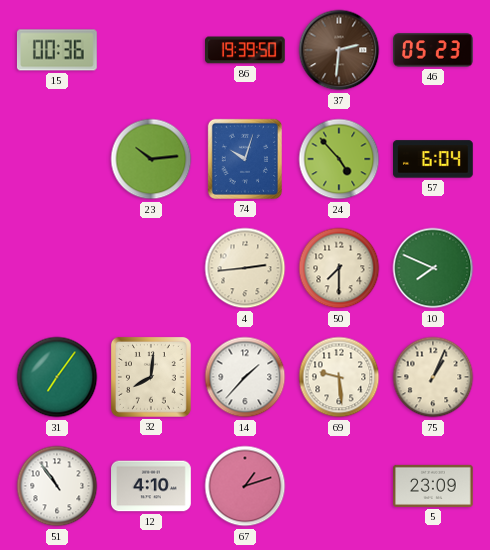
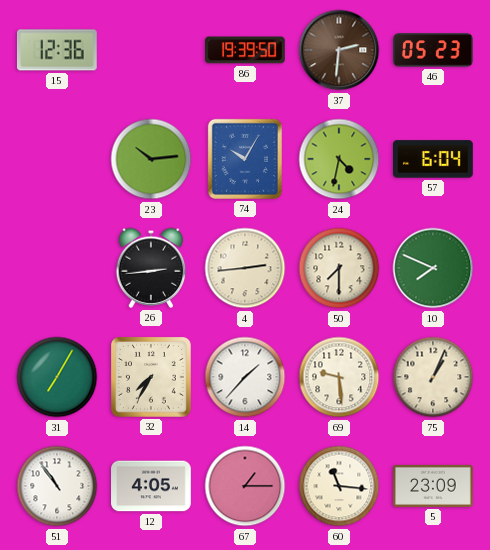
15: 00:36 -> 12:36 (57, 50)
74: 10:03 -> 10:05 (245, 159)
24: 4:53 -> 4:32 (339, 159)
26: none -> 2:44 (151, 268)
31: 7:06 -> 7:05 (57, 377)
32: 8:01 -> 7:35 (151, 377)
12: 4:10 -> 4:05 (151, 486)
67: 1:12 -> 1:15 (245, 486)
60: none -> 11:16 (339, 486)
